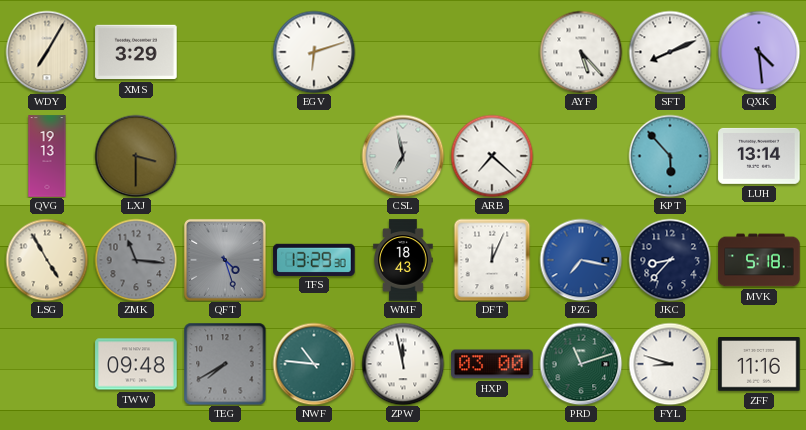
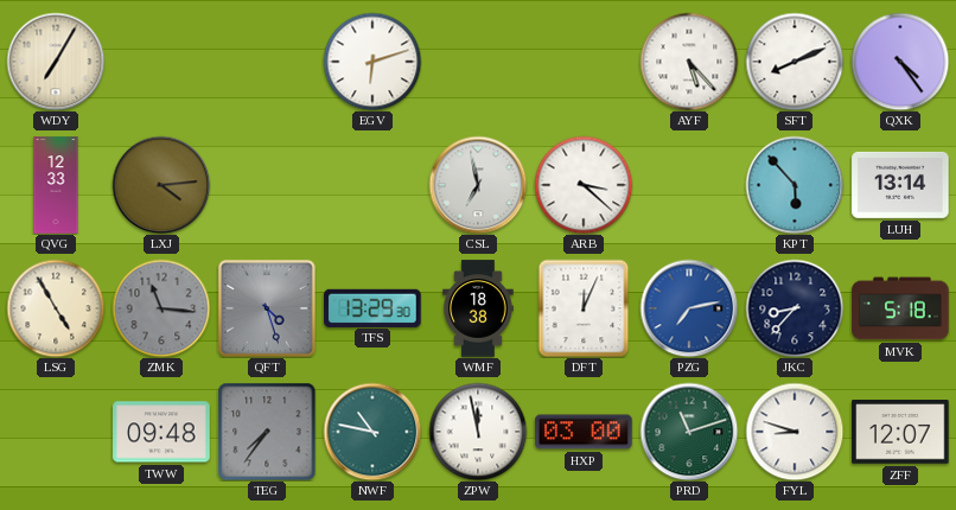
XMS: 3:29 -> none (136, 52)
QXK: 4:29 -> 4:24 (900, 62)
QVG: 19:13 -> 12:33 (56, 185)
LXJ: 3:30 -> 4:14 (161, 185)
ARB: 7:22 -> 3:22 (584, 185)
WMF: 18:43 -> 18:38 (478, 308)
PZG: 7:17 -> 7:13 (689, 308)
TEG: 7:40 -> 7:36 (267, 432)
NWF: 10:46 -> 10:47 (372, 432)
ZFF: 11:16 -> 12:07 (900, 432)
